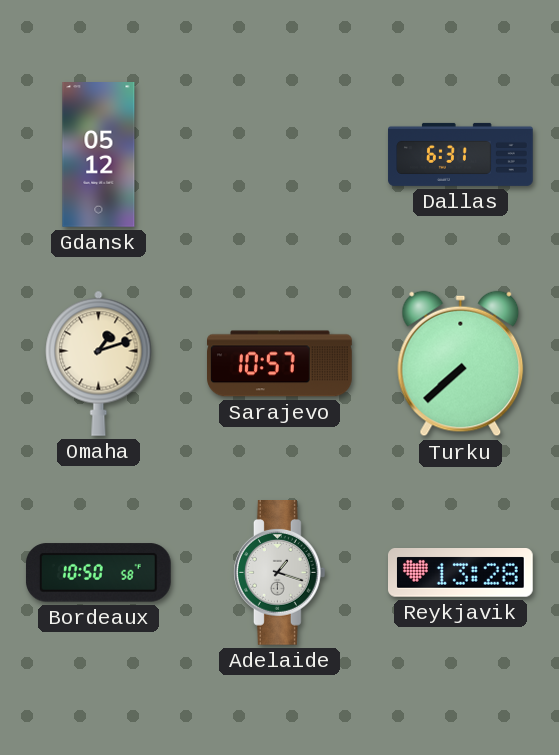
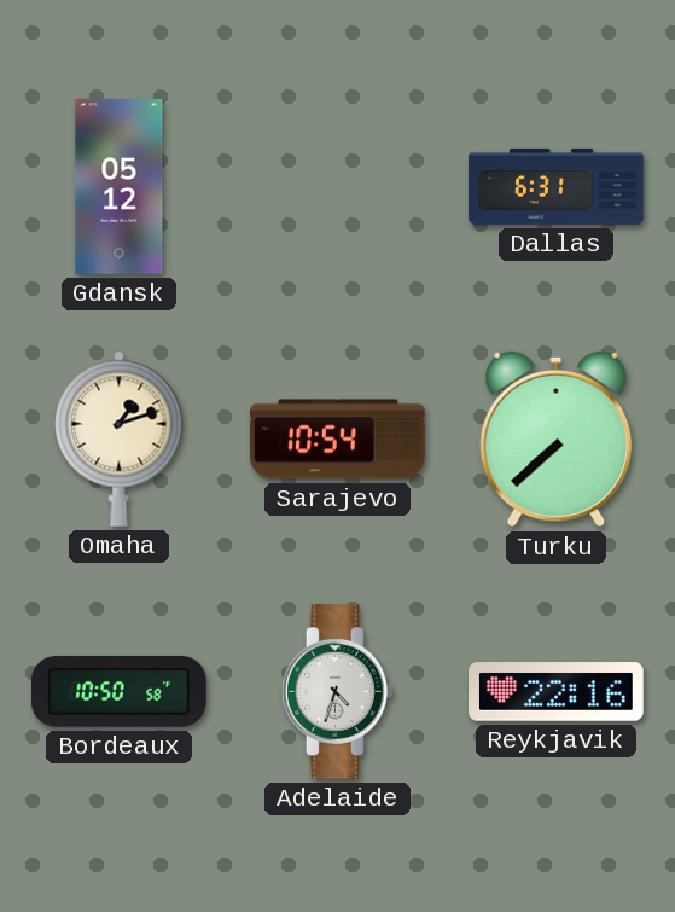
Sarajevo: 10:57 -> 10:54 (338, 440)
Adelaide: 1:18 -> 4:33 (337, 692)
Reykjavik: 13:28 -> 22:16 (557, 692)
